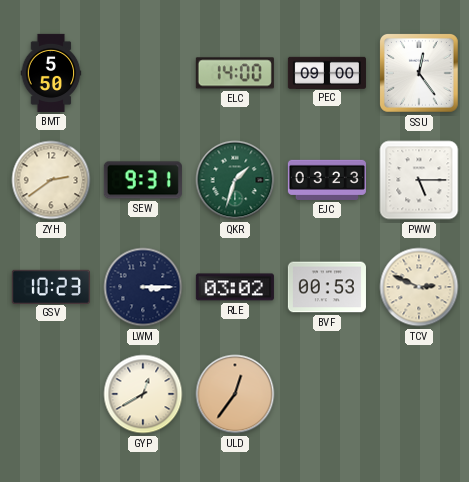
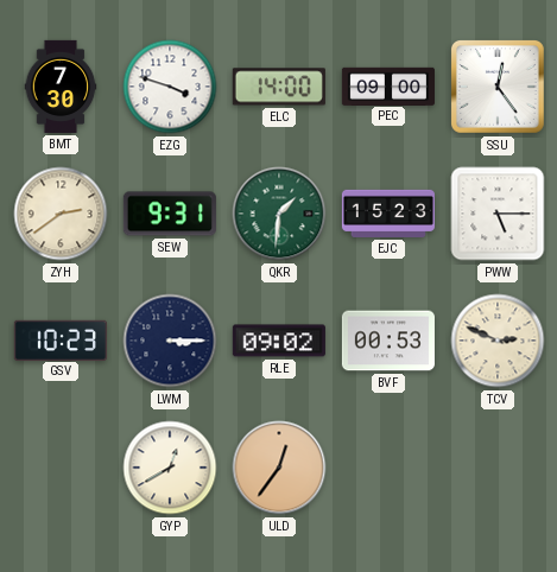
BMT: 5:50 -> 7:30 (61, 87)
EZG: none -> 3:48 (170, 87)
QKR: 1:33 -> 1:31 (279, 214)
EJC: 03:23 -> 15:23 (388, 214)
RLE: 03:02 -> 09:02 (279, 341)
